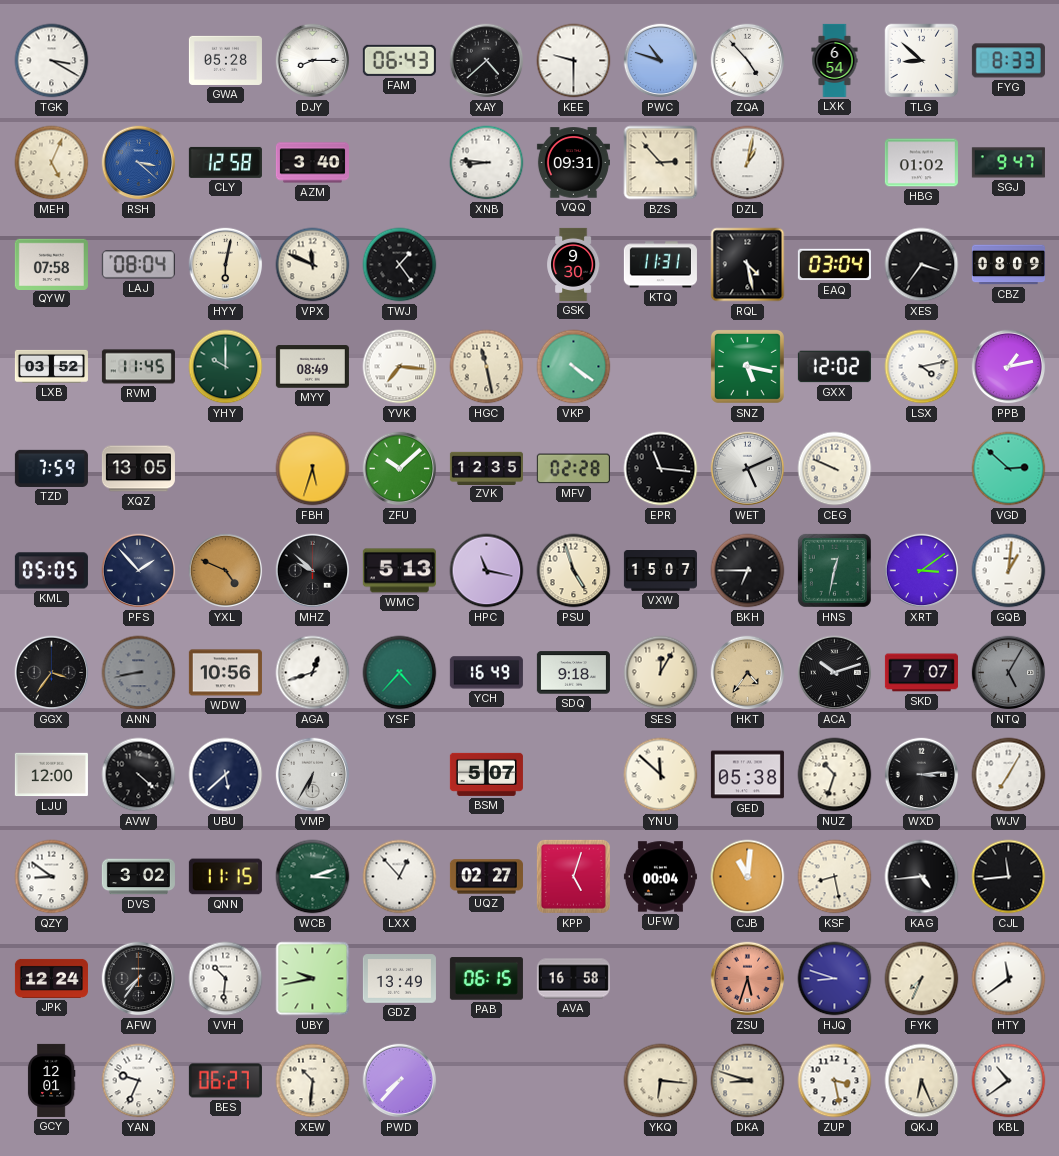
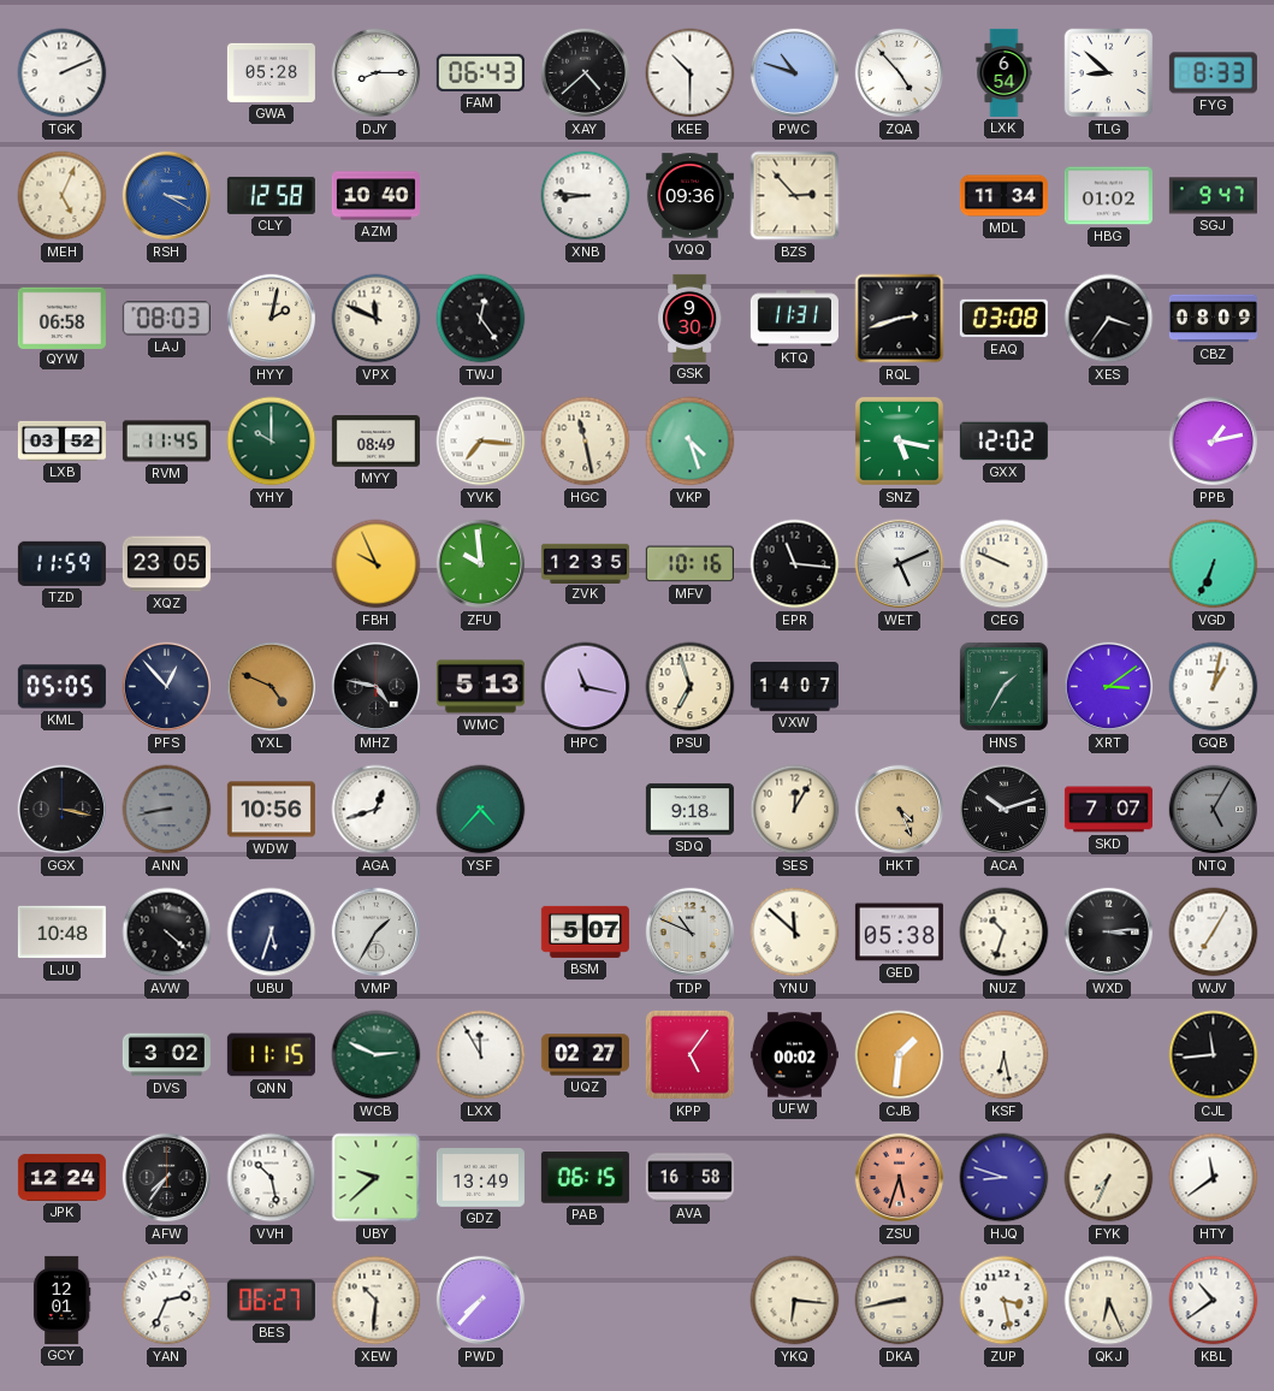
TGK: 3:20 -> 2:11 (63, 73)
KEE: 9:30 -> 10:30 (691, 73)
RSH: 3:22 -> 3:20 (167, 196)
AZM: 3:40 -> 10:40 (375, 196)
VQQ: 09:31 -> 09:36 (689, 196)
DZL: 1:02 -> none (748, 163)
MDL: none -> 11:34 (1003, 196)
QYW: 07:58 -> 06:58 (61, 318)
LAJ: 08:04 -> 08:03 (166, 319)
HYY: 6:02 -> 2:02 (272, 319)
TWJ: 1:24 -> 12:24 (481, 319)
RQL: 4:28 -> 2:42 (900, 319)
EAQ: 03:04 -> 03:08 (1003, 319)
VKP: 4:21 -> 4:27 (691, 442)
LSX: 4:13 -> none (922, 367)
TZD: 7:59 -> 11:59 (61, 563)
XQZ: 13:05 -> 23:05 (166, 564)
FBH: 5:33 -> 9:56 (377, 564)
ZFU: 10:08 -> 9:59 (481, 564)
MFV: 02:28 -> 10:16 (689, 564)
VGD: 2:52 -> 6:34 (1214, 564)
PFS: 1:53 -> 12:53 (167, 687)
MHZ: 9:52 -> 4:47 (377, 687)
PSU: 4:57 -> 6:57 (691, 687)
VXW: 15:07 -> 14:07 (794, 687)
BKH: 6:45 -> none (748, 571)
HNS: 12:32 -> 1:35 (1003, 686)
GQB: 1:01 -> 1:02 (1214, 687)
GGX: 3:36 -> 3:17 (63, 810)
YCH: 16:49 -> none (486, 673)
HKT: 4:36 -> 4:26 (900, 810)
LJU: 12:00 -> 10:48 (61, 933)
UBU: 5:38 -> 5:33 (272, 933)
VMP: 6:35 -> 1:35 (377, 933)
TDP: none -> 10:49 (691, 933)
QZY: 8:51 -> none (52, 877)
WCB: 3:12 -> 2:49 (377, 1055)
LXX: 12:53 -> 11:55 (481, 1055)
KPP: 5:03 -> 5:06 (689, 1054)
UFW: 00:04 -> 00:02 (794, 1055)
CJB: 11:01 -> 1:31 (900, 1055)
KSF: 8:28 -> 6:28 (1005, 1055)
KAG: 4:44 -> none (922, 877)
VVH: 10:31 -> 10:28 (272, 1178)
UBY: 9:43 -> 9:38 (377, 1178)
YAN: 9:34 -> 2:34 (167, 1301)
DKA: 8:48 -> 8:43 (900, 1301)
